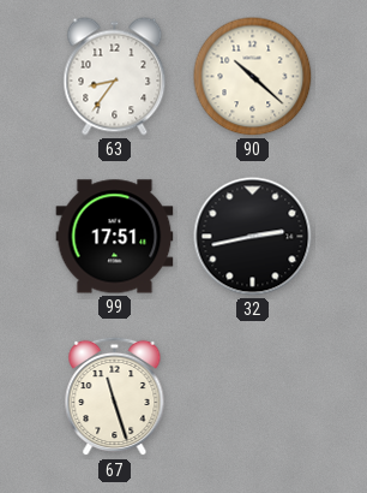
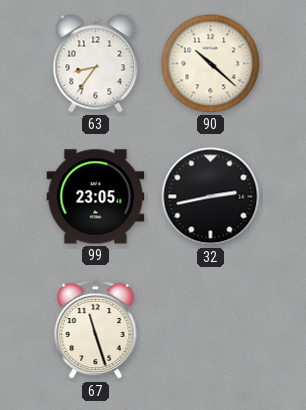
99: 17:51 -> 23:05 (96, 197)
